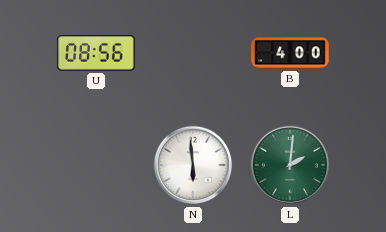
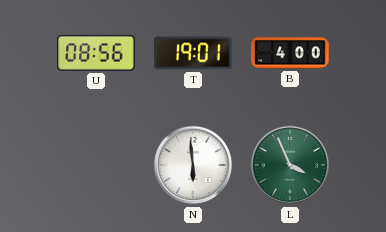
T: none -> 19:01 (193, 53)
L: 2:01 -> 3:56 (290, 165)
